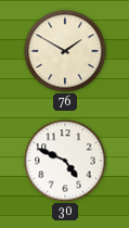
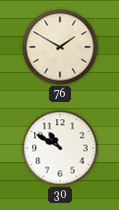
30: 4:49 -> 10:50 (60, 148)
